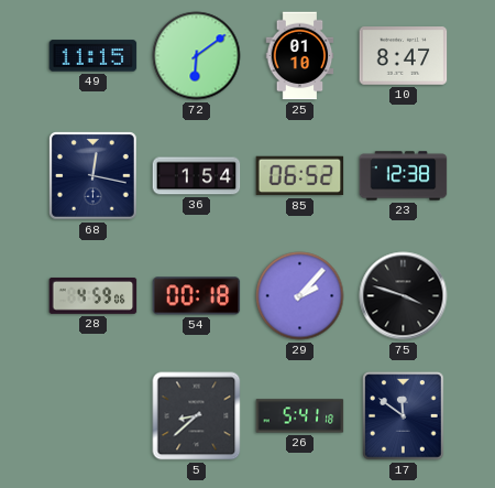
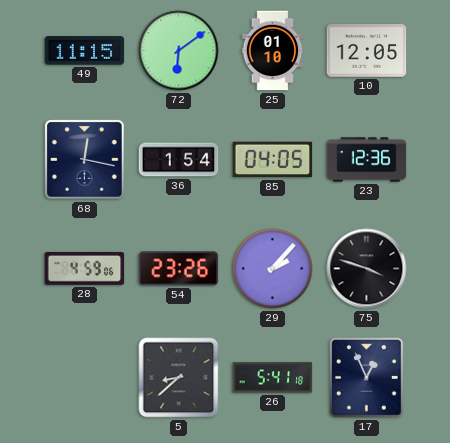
10: 8:47 -> 12:05 (367, 51)
85: 06:52 -> 04:05 (273, 160)
23: 12:38 -> 12:36 (367, 160)
54: 00:18 -> 23:26 (179, 269)
17: 11:51 -> 12:56 (367, 378)
